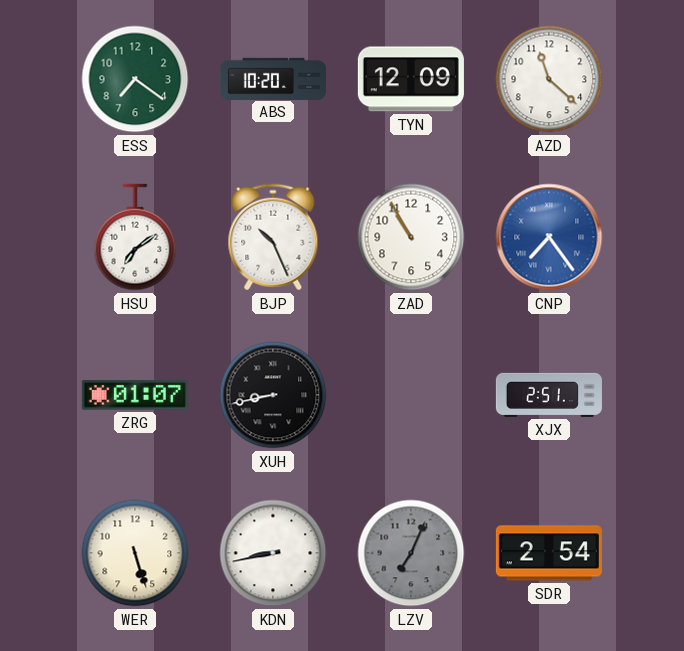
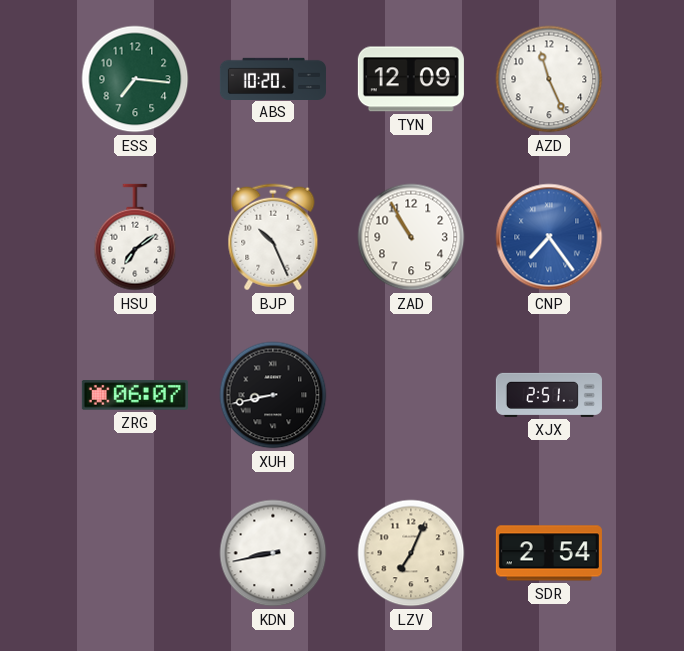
ESS: 7:21 -> 7:16 (135, 79)
AZD: 11:22 -> 11:26 (549, 79)
ZRG: 01:07 -> 06:07 (135, 395)
WER: 5:27 -> none (135, 553)
LZV dial: grey -> cream (411, 553)
